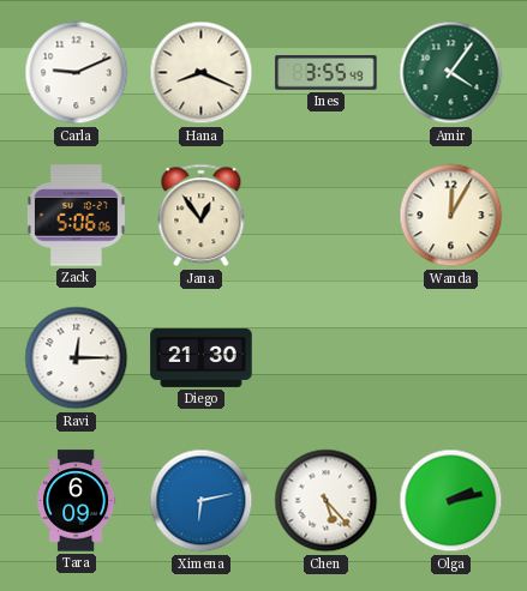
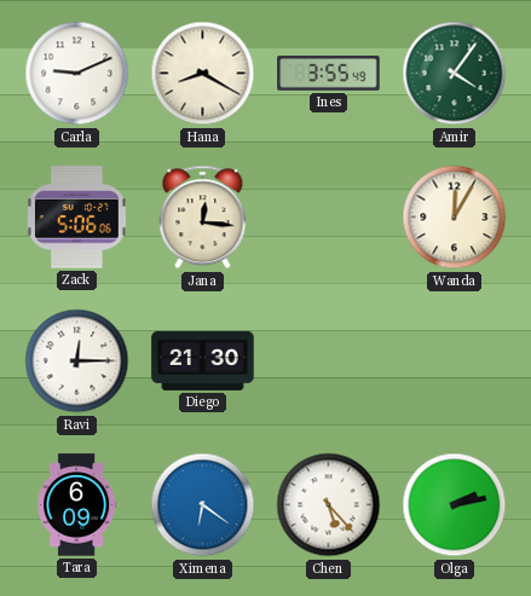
Hana: 8:19 -> 8:20 (203, 74)
Jana: 12:54 -> 12:16 (203, 218)
Ximena: 6:13 -> 6:21 (203, 505)
